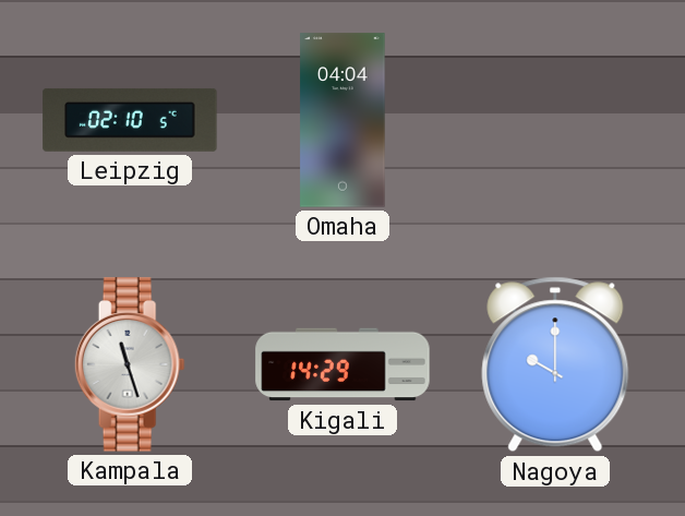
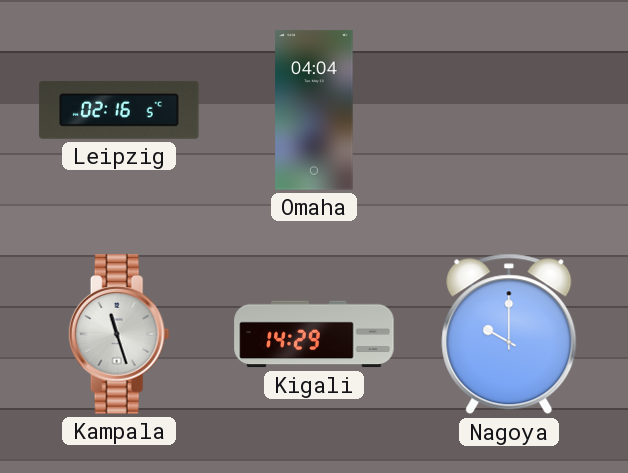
Leipzig: 02:10 -> 02:16 (119, 110)
